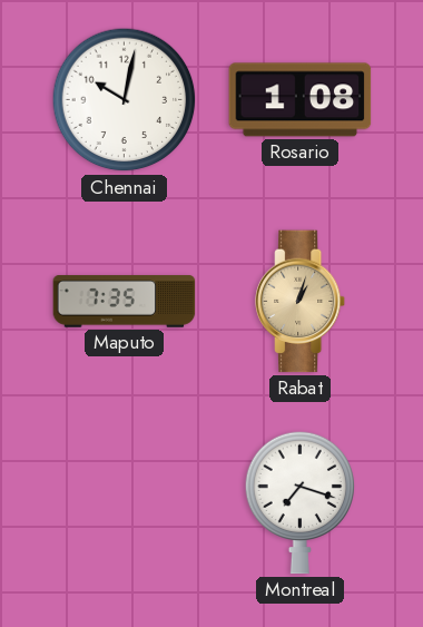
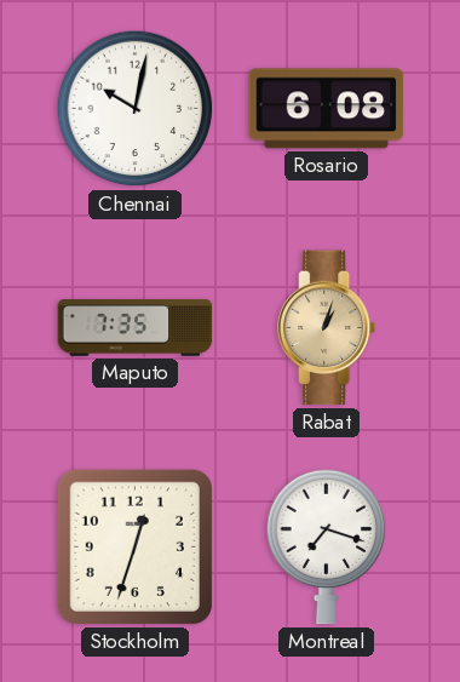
Rosario: 1:08 -> 6:08 (327, 109)
Stockholm: none -> 12:33 (134, 546)
